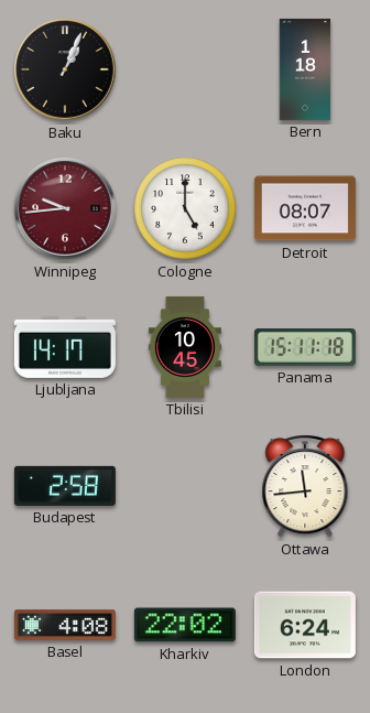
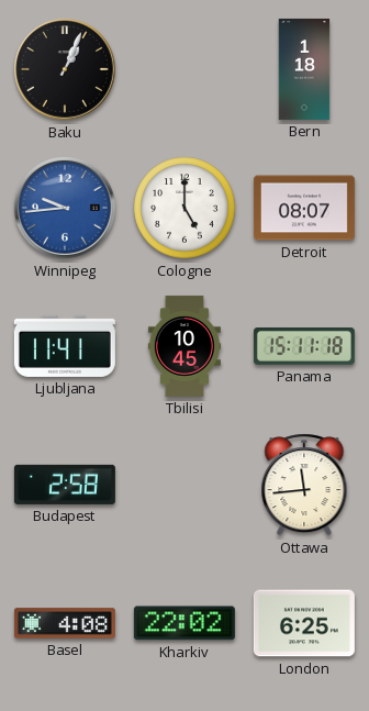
Winnipeg dial: burgundy -> blue (65, 208)
Ljubljana: 14:17 -> 11:41 (65, 346)
London: 6:24 -> 6:25 (304, 623)
